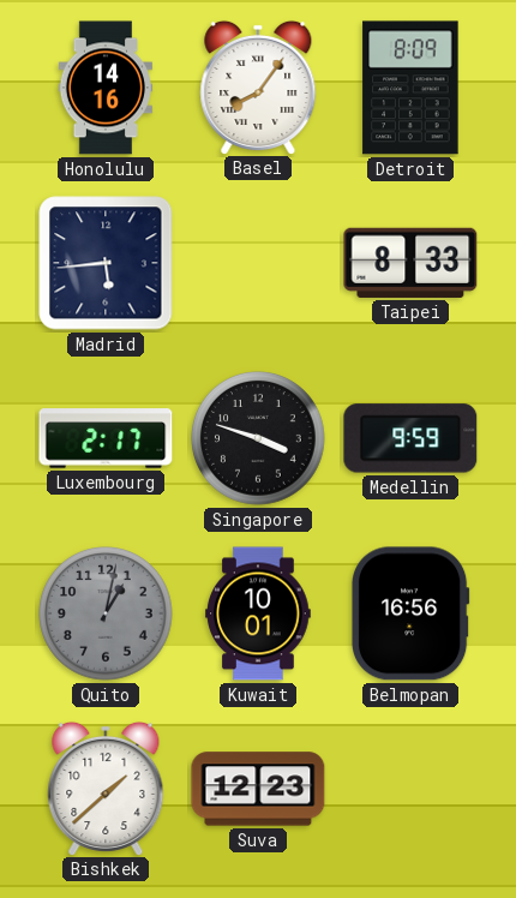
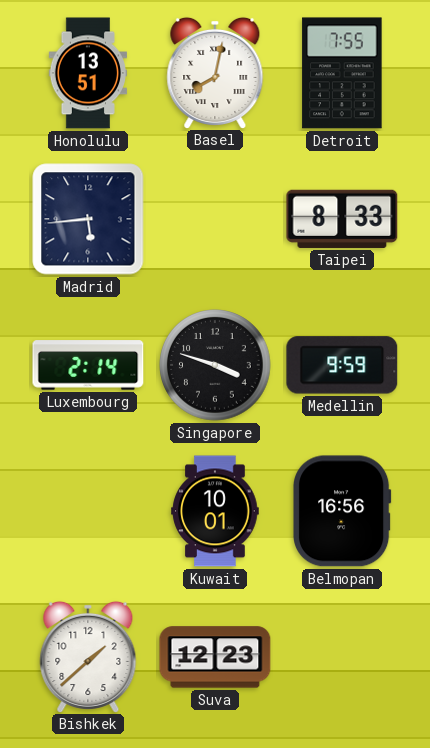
Honolulu: 14:16 -> 13:51 (88, 73)
Basel: 8:06 -> 8:02 (215, 72)
Detroit: 8:09 -> 7:55 (342, 73)
Luxembourg: 2:17 -> 2:14 (88, 365)
Quito: 1:02 -> none (106, 613)
